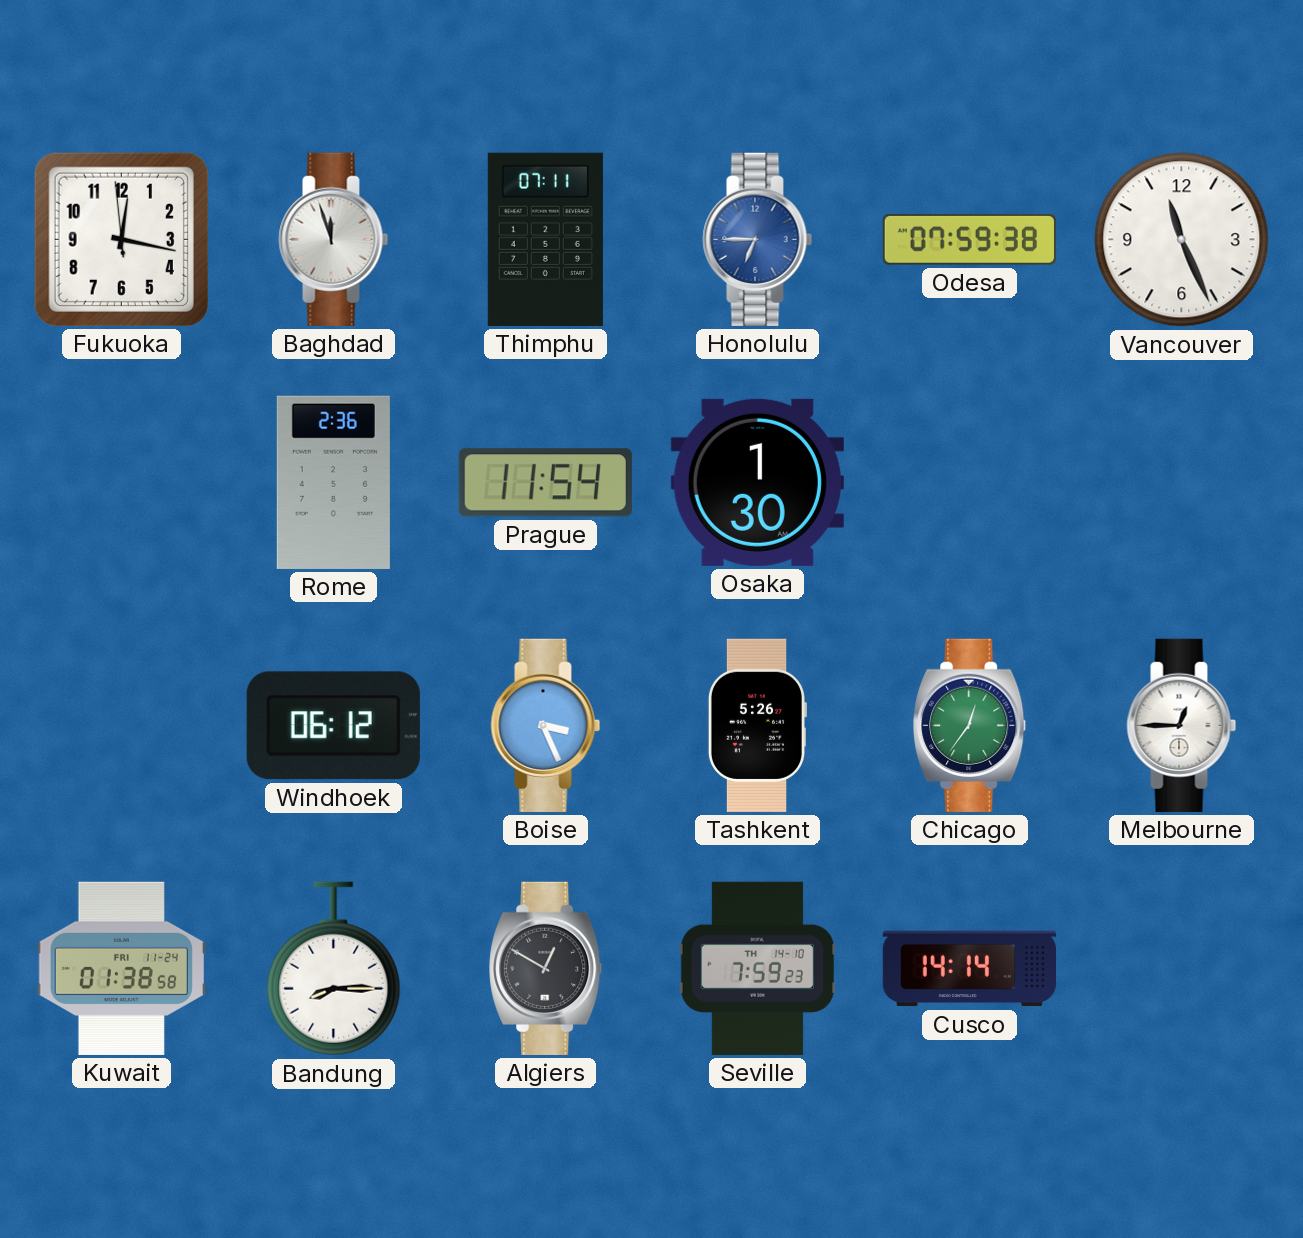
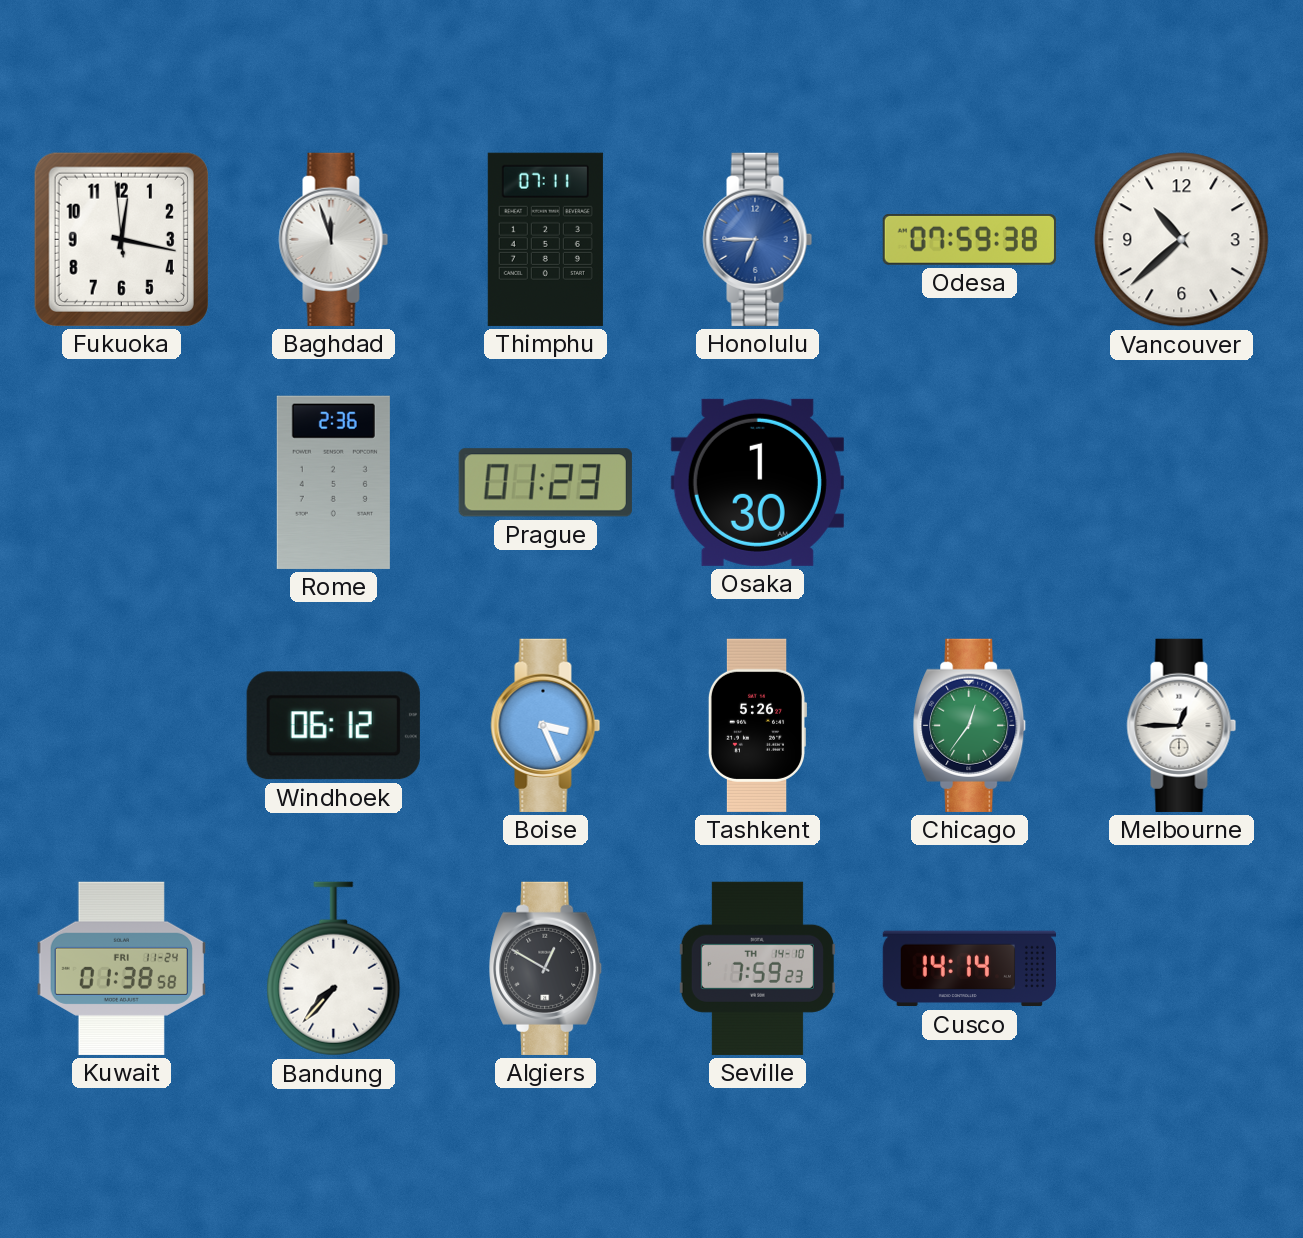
Vancouver: 11:26 -> 10:38 (1182, 240)
Prague: 11:54 -> 01:23 (545, 483)
Bandung: 8:15 -> 7:37 (334, 969)
